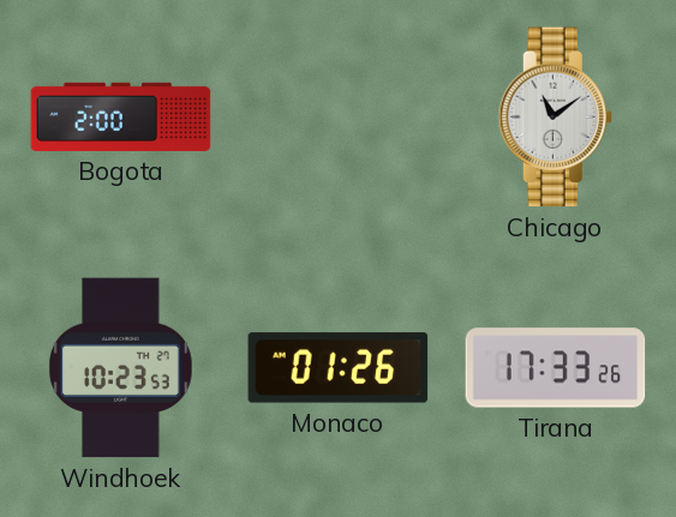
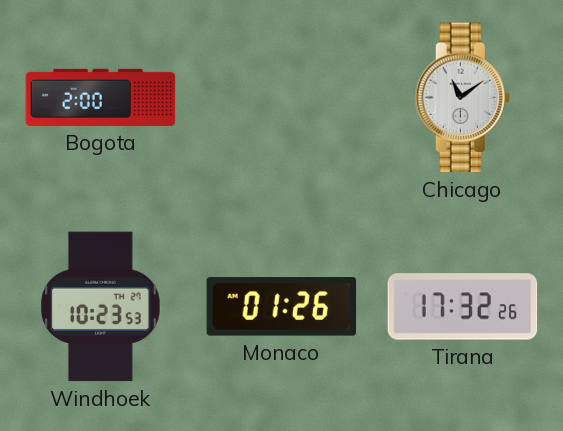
Tirana: 17:33 -> 17:32 (463, 307)
